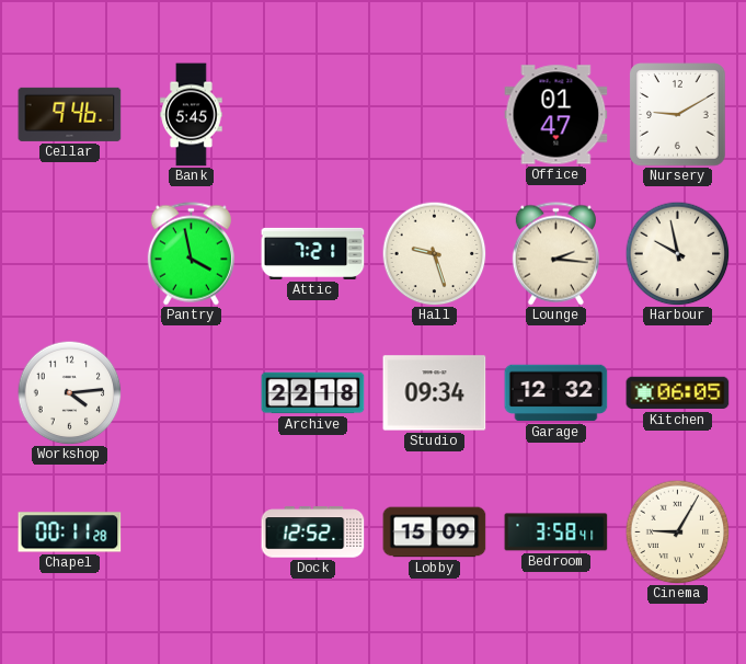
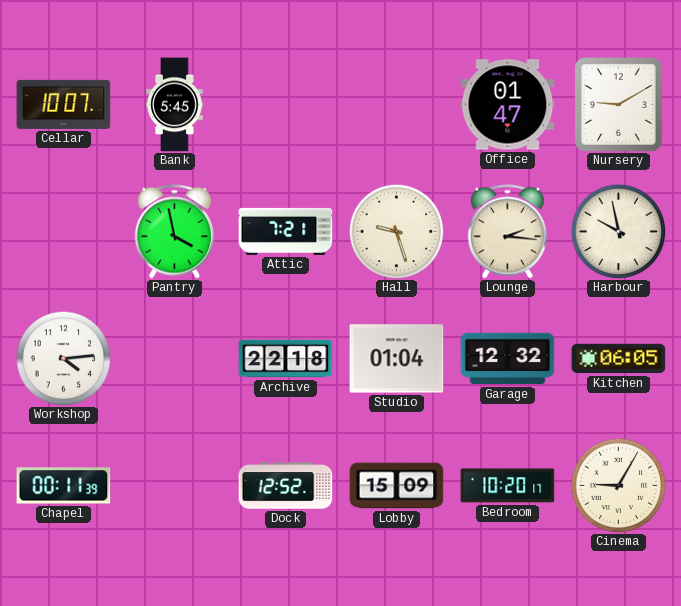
Cellar: 9:46 -> 10:07 (64, 104)
Studio: 09:34 -> 01:04 (397, 359)
Chapel: 00:11:28 -> 00:11:39 (64, 486)
Bedroom: 3:58 -> 10:20 (508, 486)
